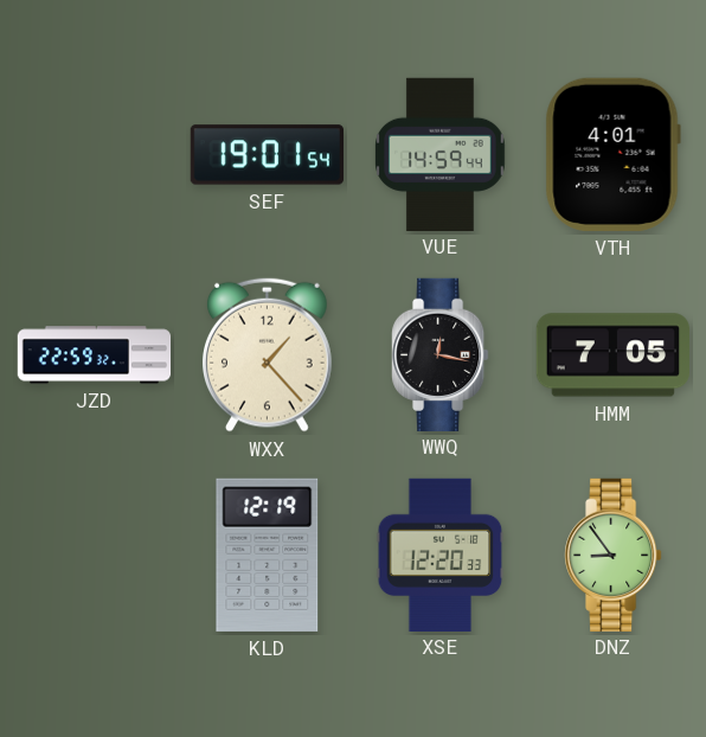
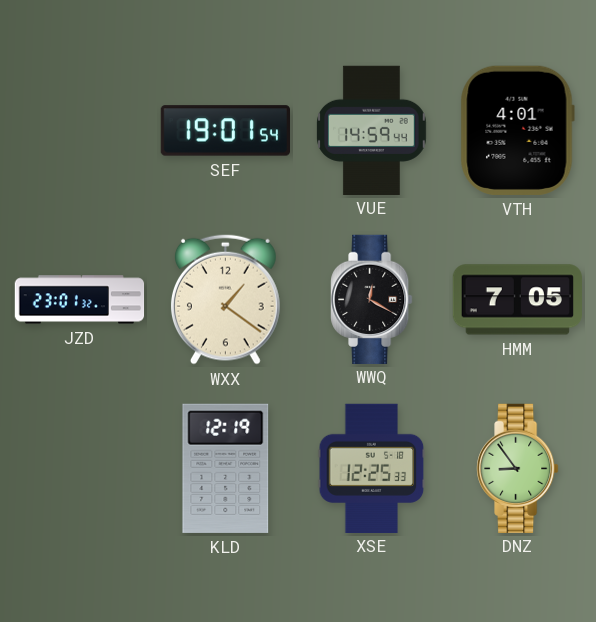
JZD: 22:59 -> 23:01 (80, 300)
WXX: 1:23 -> 1:21 (225, 299)
WWQ: 12:17 -> 12:20 (372, 299)
XSE: 12:20 -> 12:25 (372, 468)
